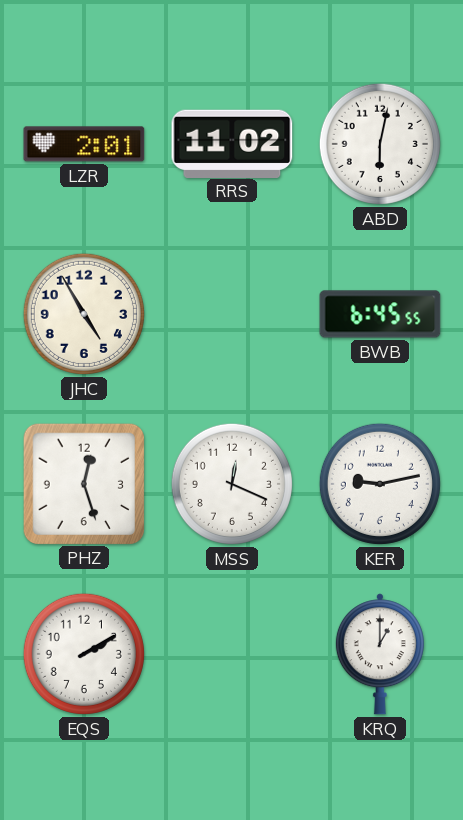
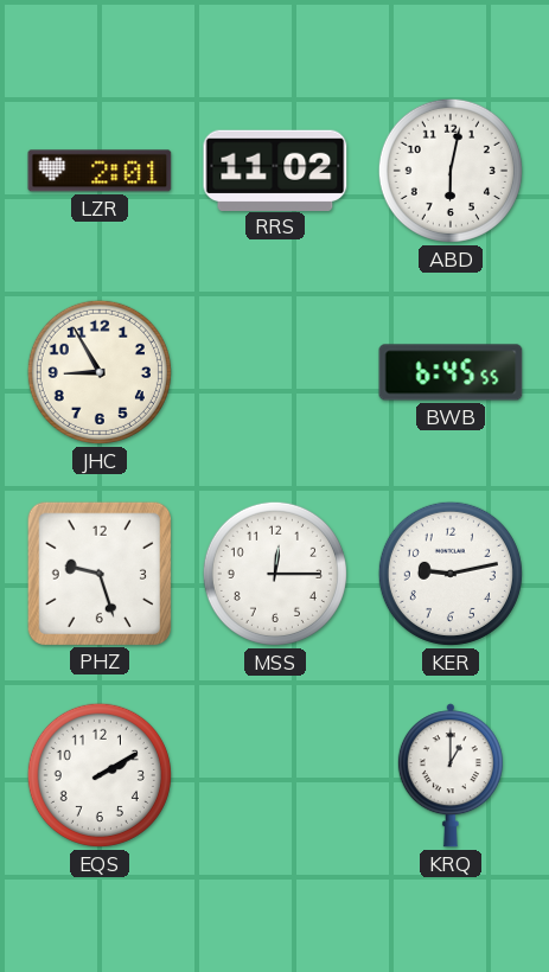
JHC: 4:55 -> 8:55 (100, 372)
PHZ: 12:27 -> 9:27 (98, 573)
MSS: 12:19 -> 12:15 (275, 574)
